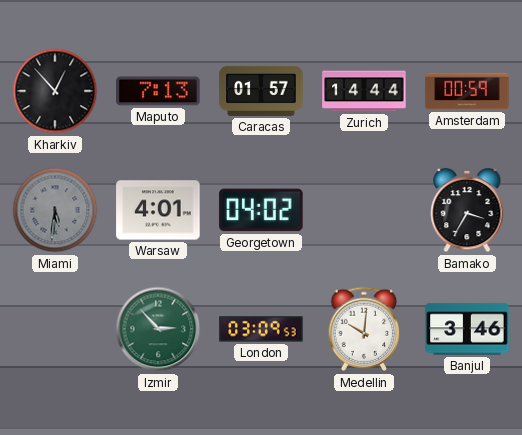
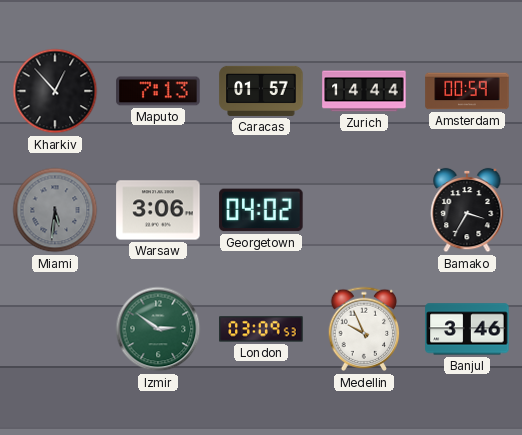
Warsaw: 4:01 -> 3:06 (158, 210)
Izmir: 2:53 -> 2:51 (158, 329)
Medellin: 10:01 -> 9:56 (364, 329)
